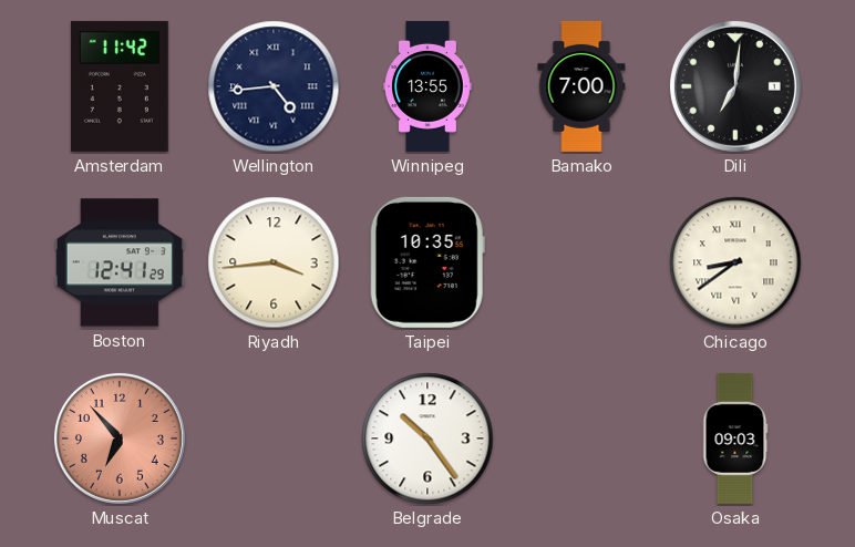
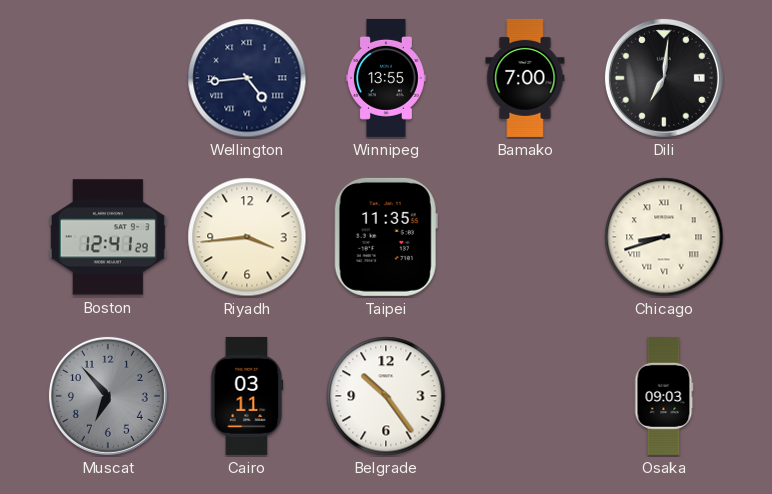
Amsterdam: 11:42 -> none (120, 86)
Taipei: 10:35 -> 11:35 (386, 237)
Chicago: 8:39 -> 8:42 (664, 237)
Muscat dial: salmon -> grey (108, 396)
Cairo: none -> 03:11 (247, 396)
